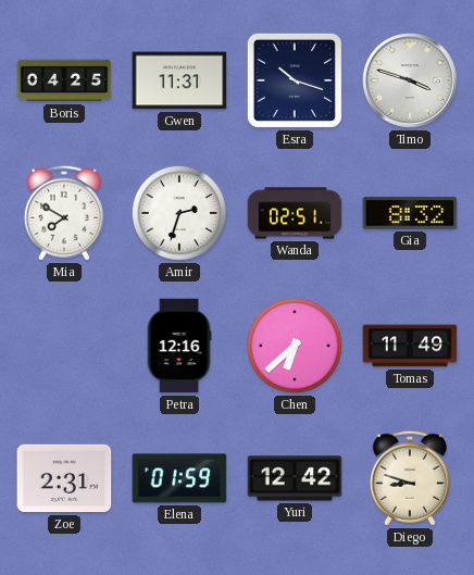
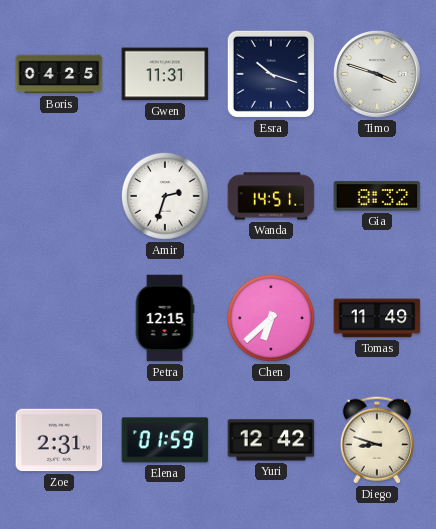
Mia: 7:50 -> none (64, 213)
Wanda: 02:51 -> 14:51 (271, 196)
Petra: 12:16 -> 12:15 (165, 318)
